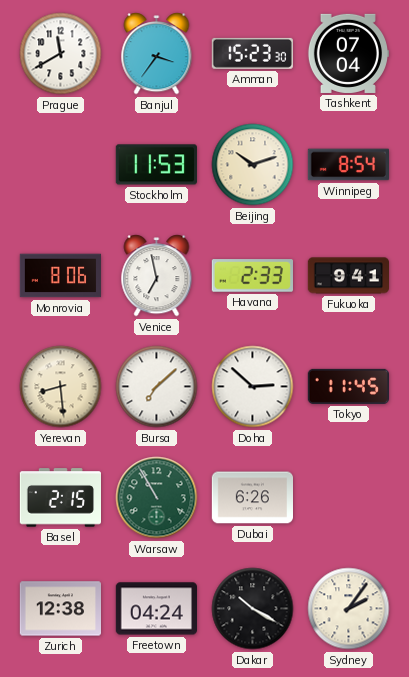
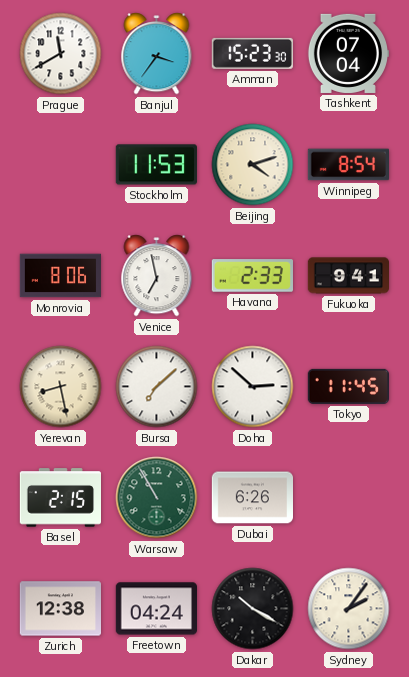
Beijing: 10:12 -> 4:12 (253, 165)
Yerevan: 8:29 -> 8:28 (61, 387)
